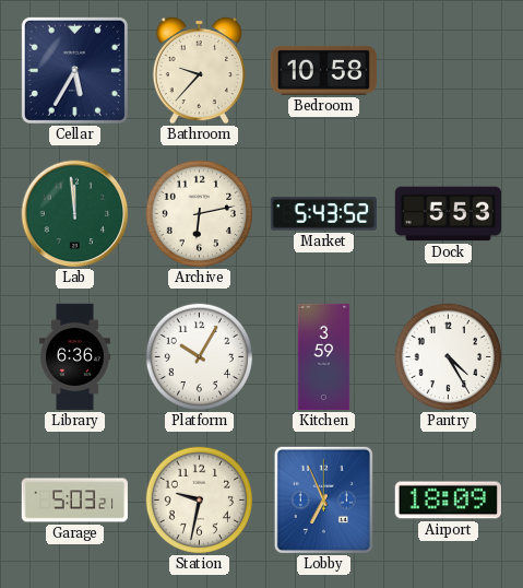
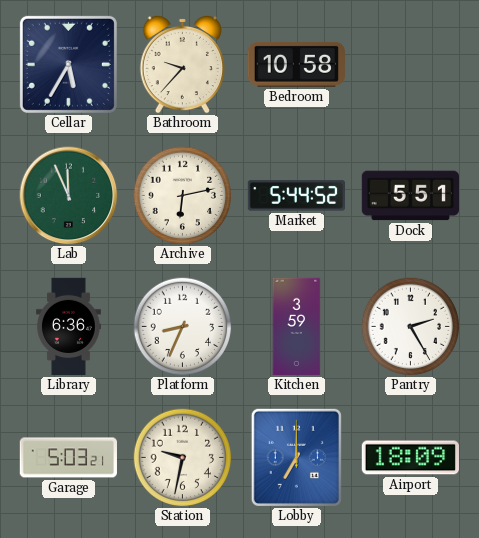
Lab: 11:59 -> 11:56 (69, 196)
Market: 5:43 -> 5:44 (296, 196)
Dock: 5:53 -> 5:51 (410, 196)
Platform: 10:05 -> 8:34 (183, 327)
Pantry: 4:25 -> 2:25 (411, 327)
Lobby: 6:56 -> 7:00 (296, 457)
